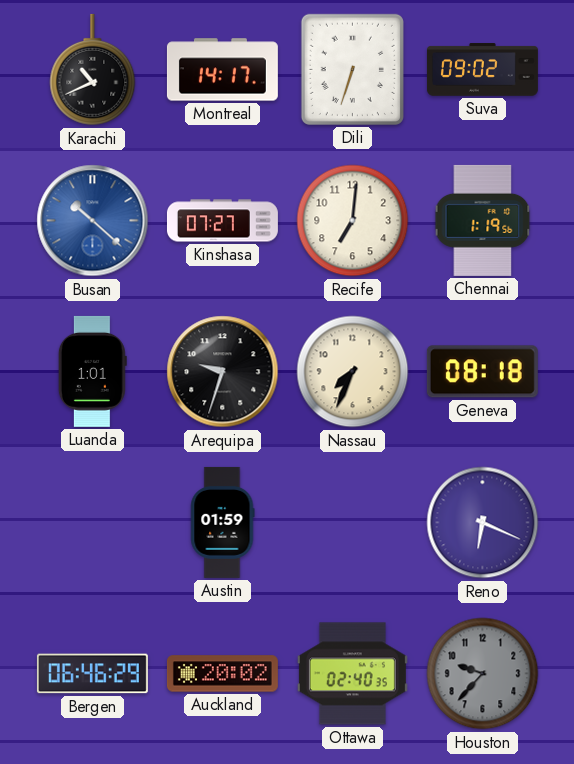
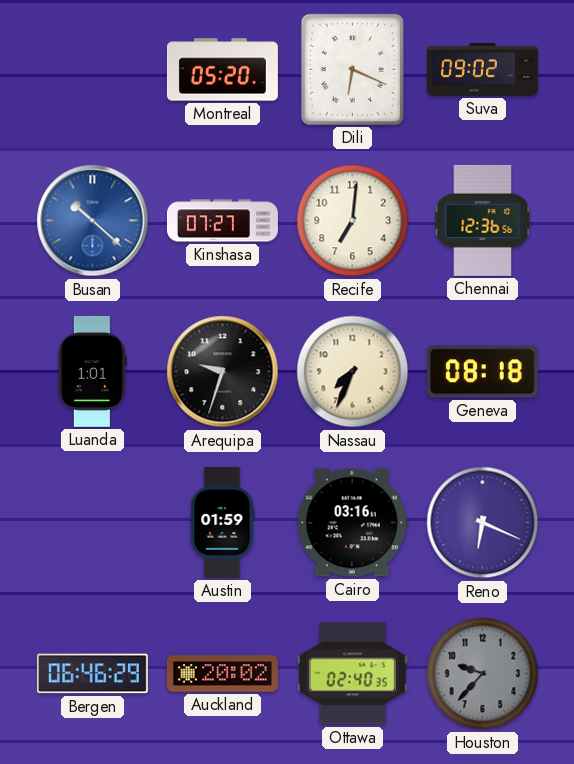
Karachi: 10:41 -> none (93, 70)
Montreal: 14:17 -> 05:20 (222, 70)
Dili: 6:33 -> 6:19 (352, 69)
Chennai: 1:19 -> 12:36 (483, 220)
Cairo: none -> 03:16 (352, 523)
